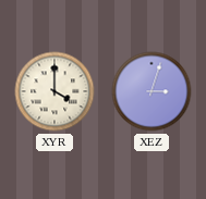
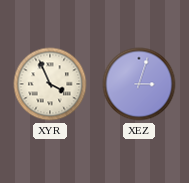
XYR: 4:00 -> 3:56 (50, 84)
